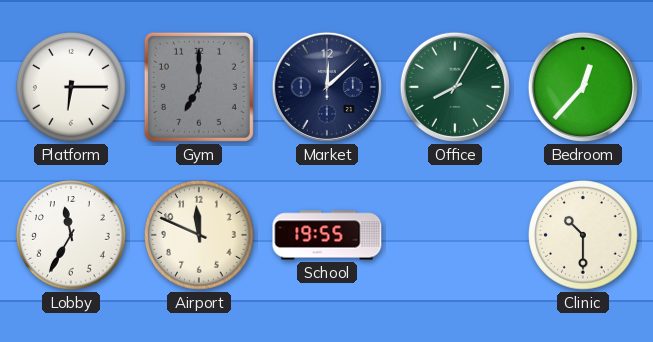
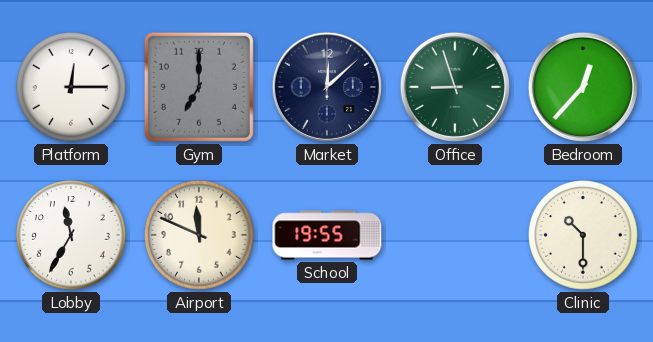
Platform: 6:15 -> 12:15 (71, 87)
Office: 8:05 -> 8:57 (455, 87)
